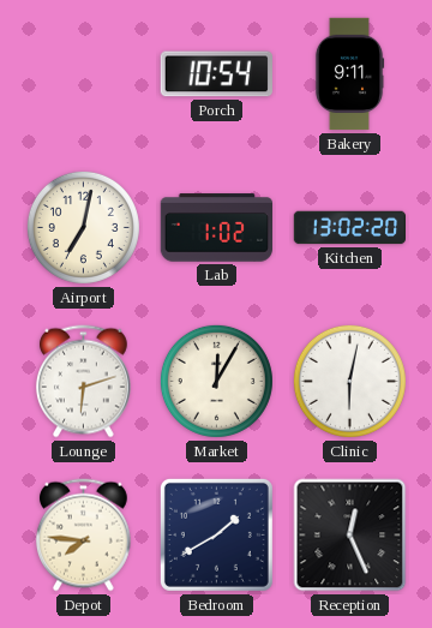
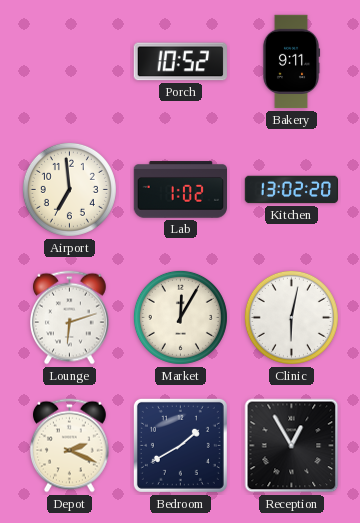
Porch: 10:54 -> 10:52 (180, 62)
Airport: 7:02 -> 6:59 (69, 189)
Depot: 7:46 -> 2:19 (69, 446)
Reception: 12:26 -> 12:55 (292, 446)
